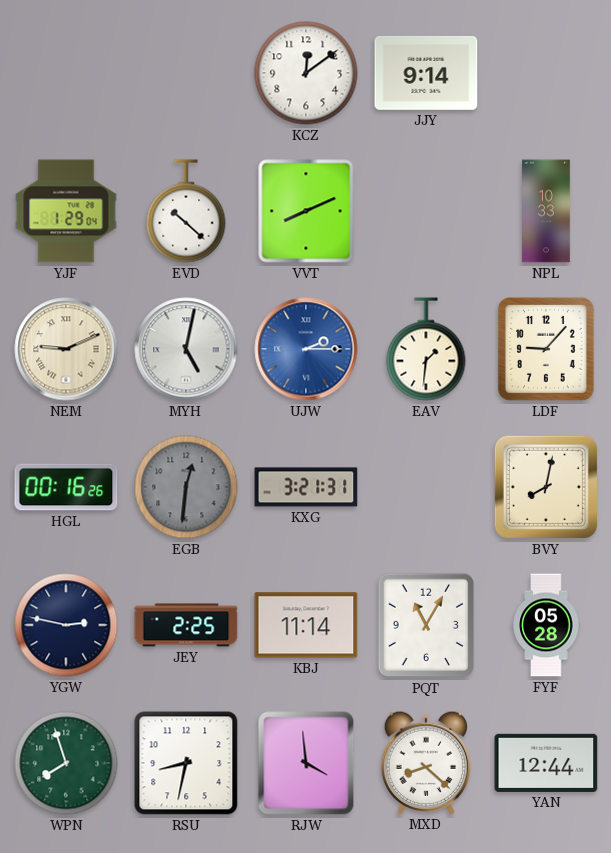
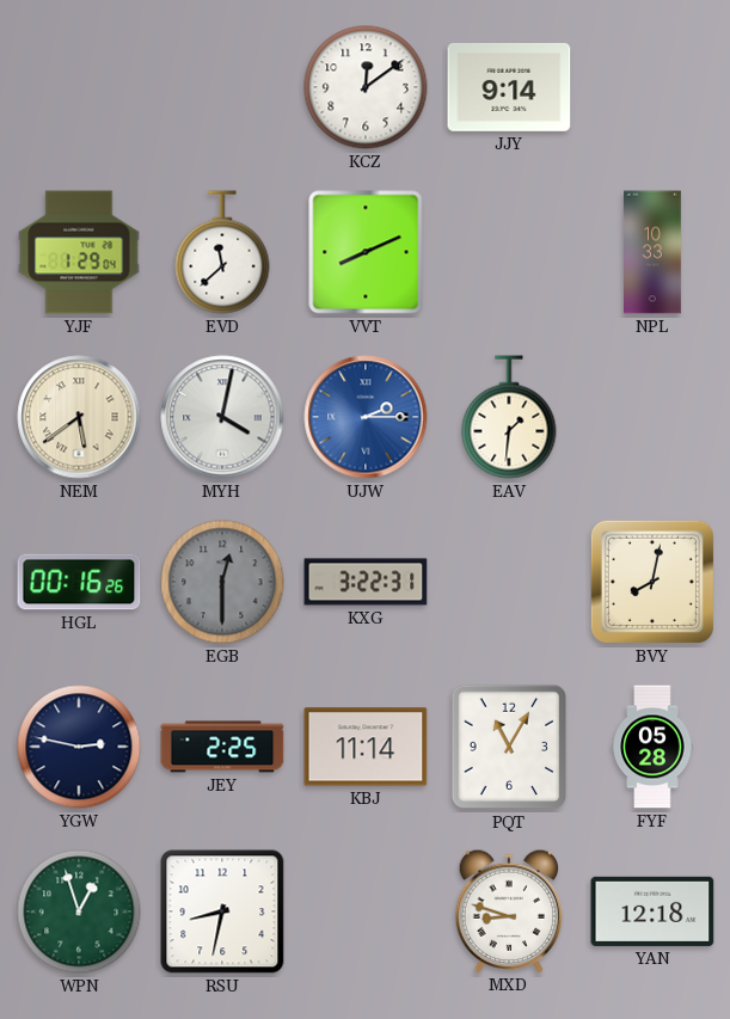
EVD: 10:22 -> 11:38 (222, 252)
NEM: 9:11 -> 5:39 (79, 417)
MYH: 5:02 -> 4:02 (222, 417)
LDF: 9:07 -> none (546, 349)
EGB: 12:31 -> 12:30 (222, 582)
KXG: 3:21 -> 3:22 (366, 582)
WPN: 7:57 -> 12:57 (79, 911)
RJW: 3:59 -> none (306, 763)
MXD: 8:22 -> 8:48 (509, 910)
YAN: 12:44 -> 12:18 (652, 911)
